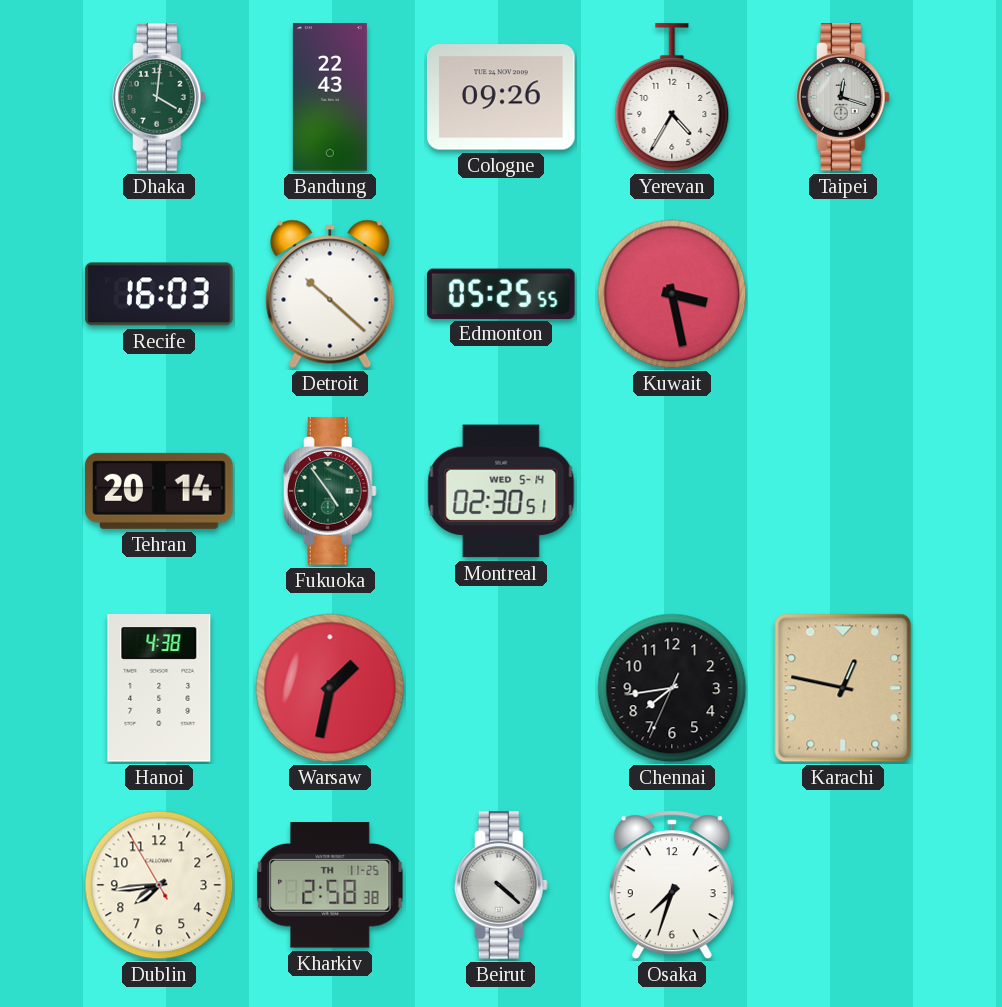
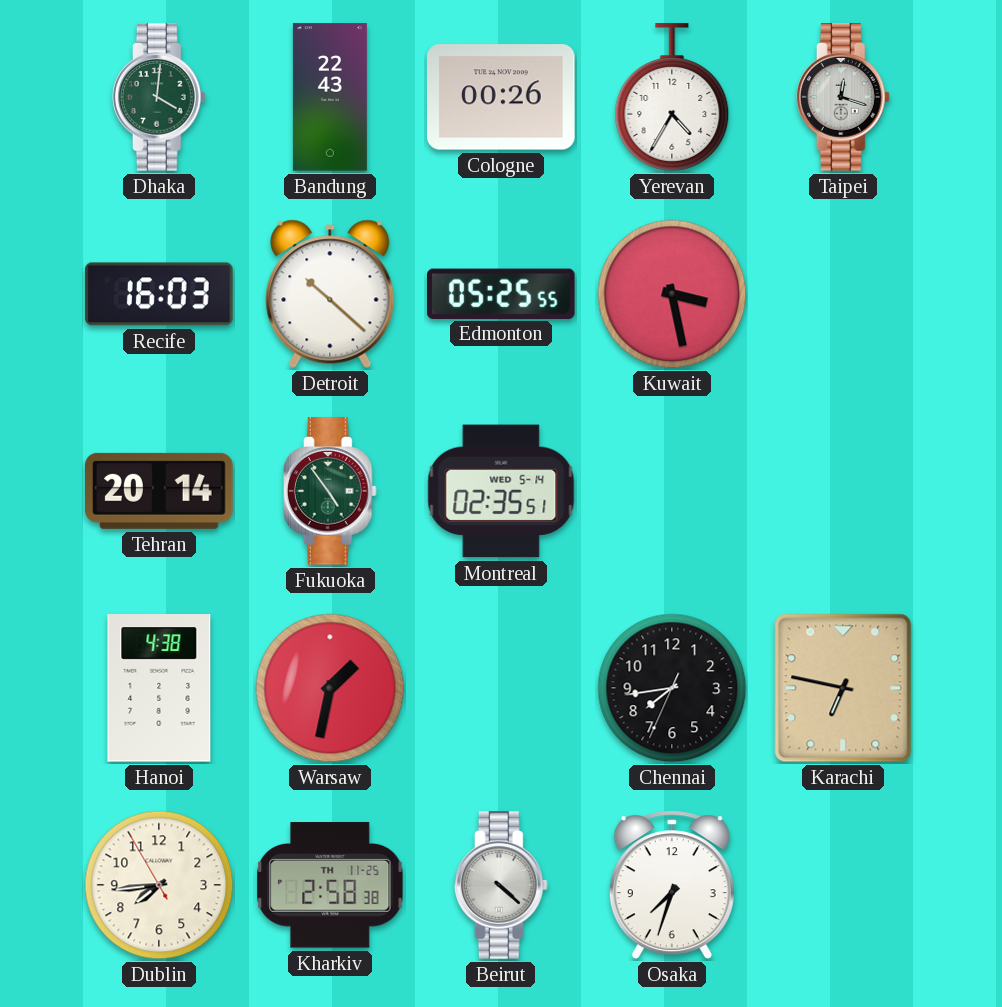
Cologne: 09:26 -> 00:26 (501, 97)
Montreal: 02:30 -> 02:35 (501, 491)
Karachi: 12:47 -> 6:47 (843, 688)
